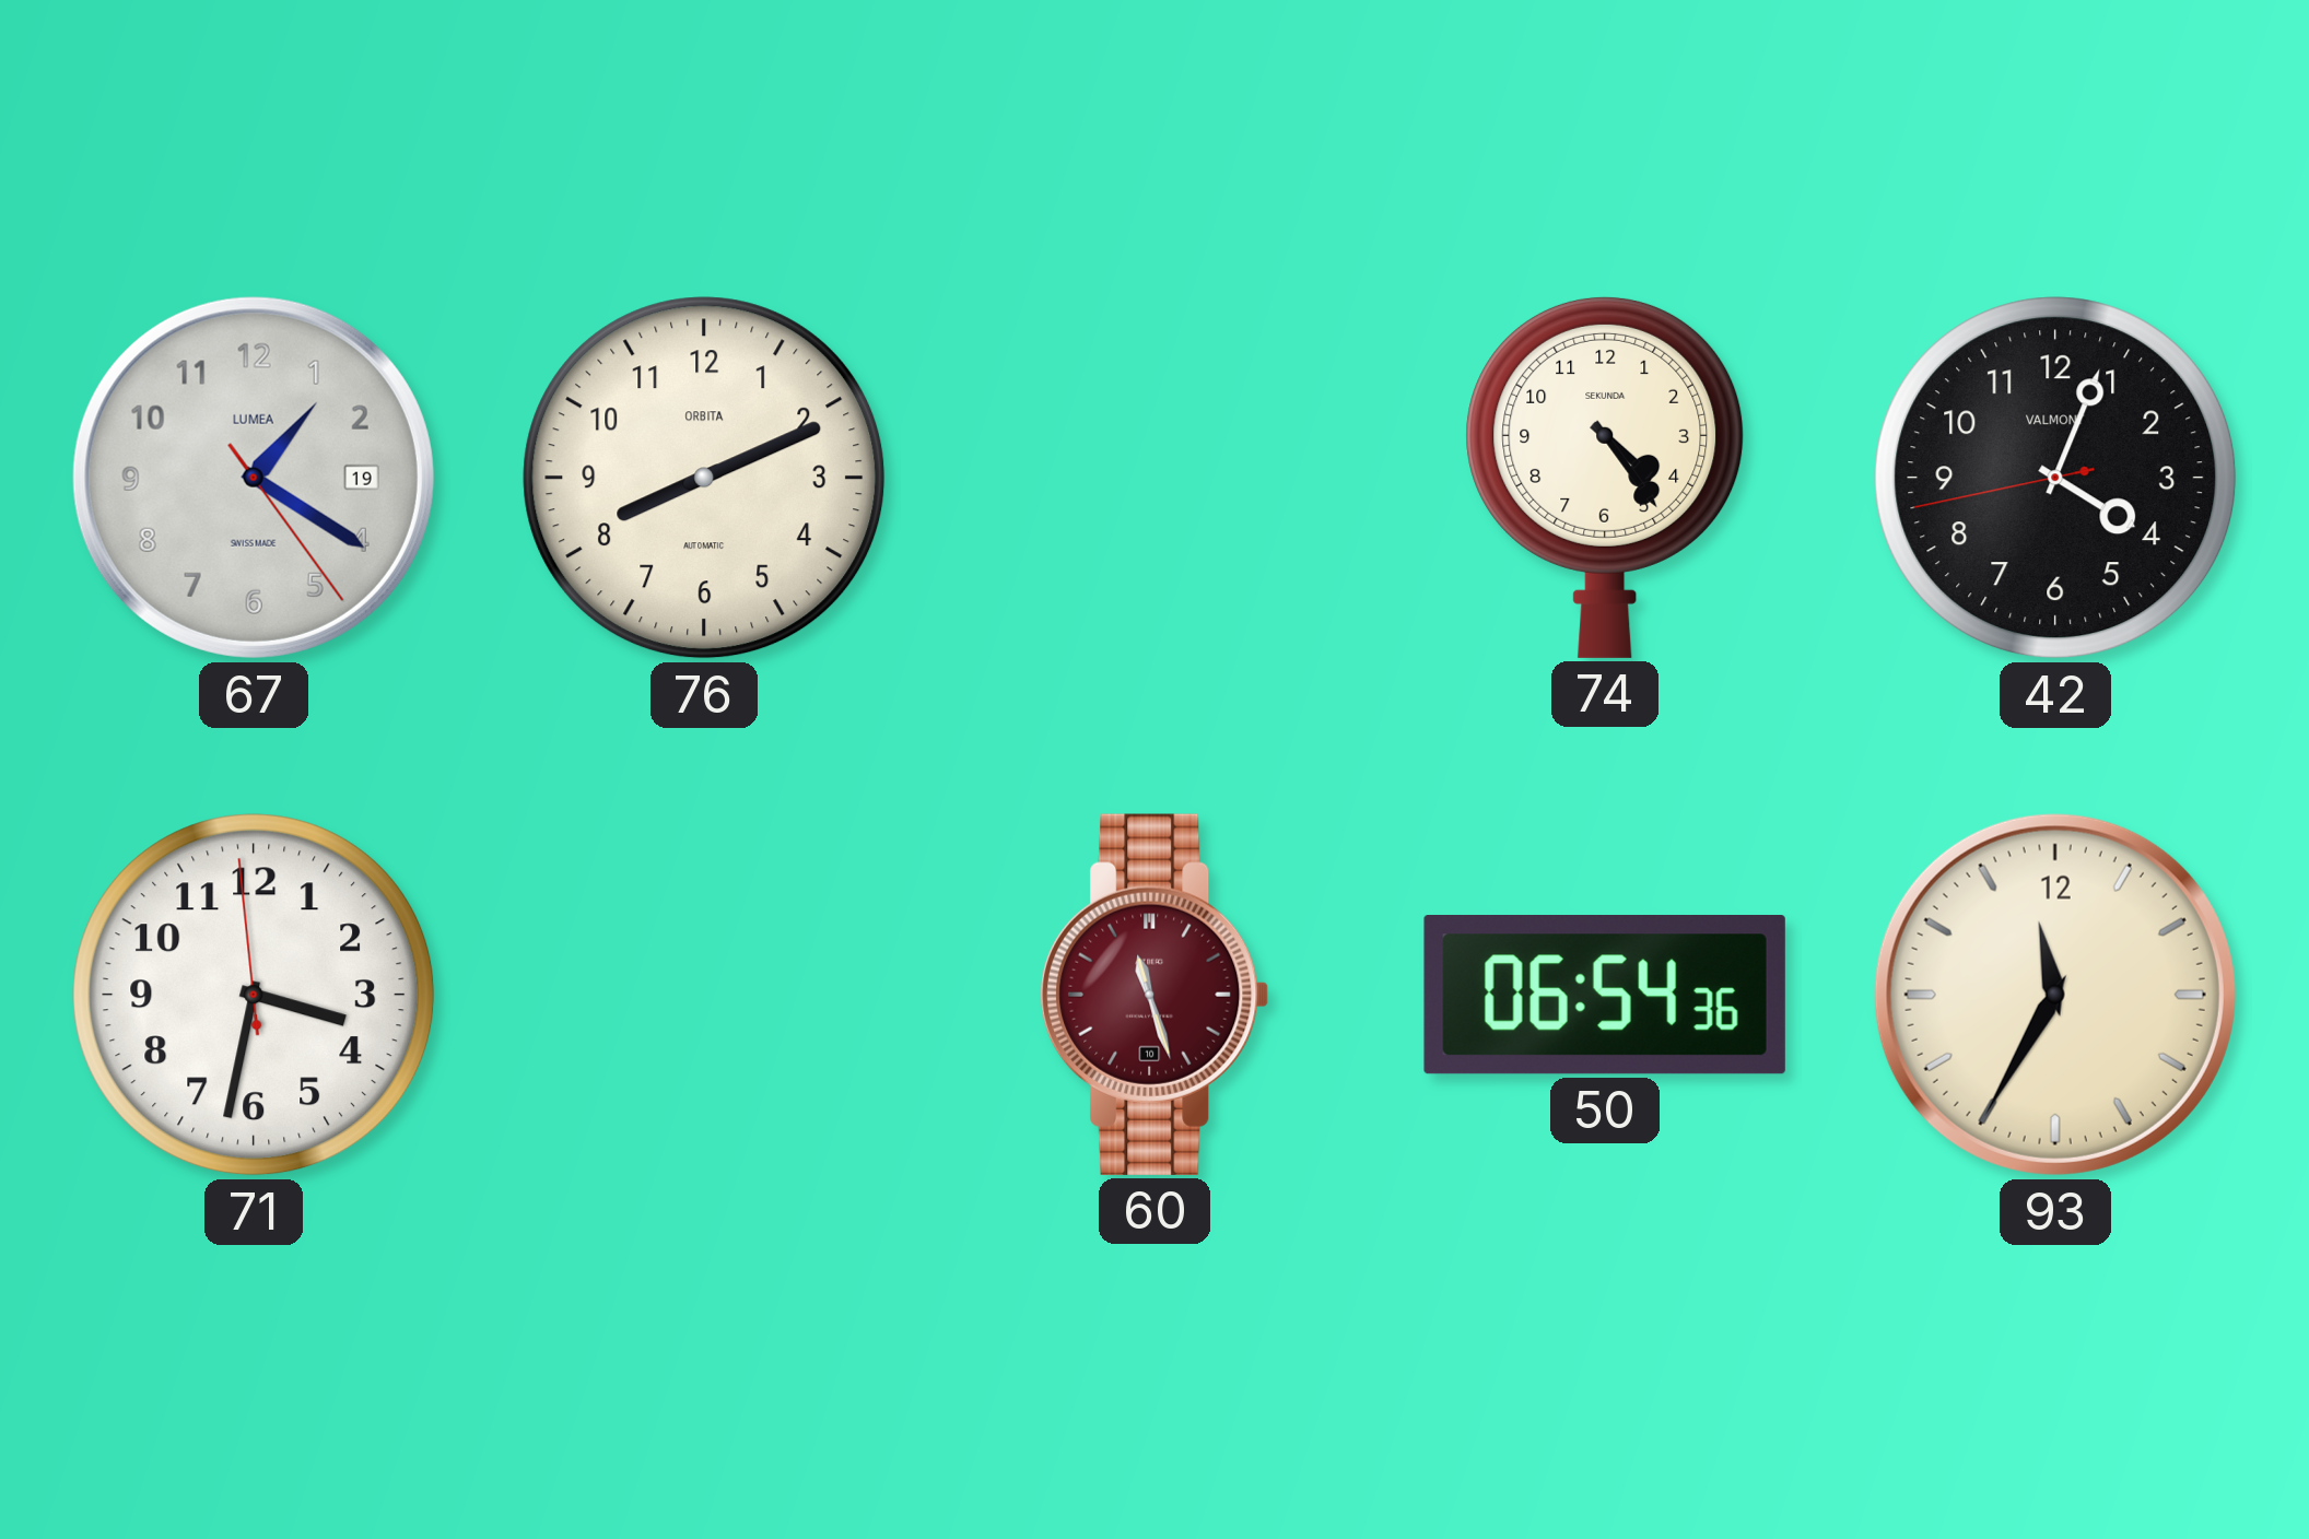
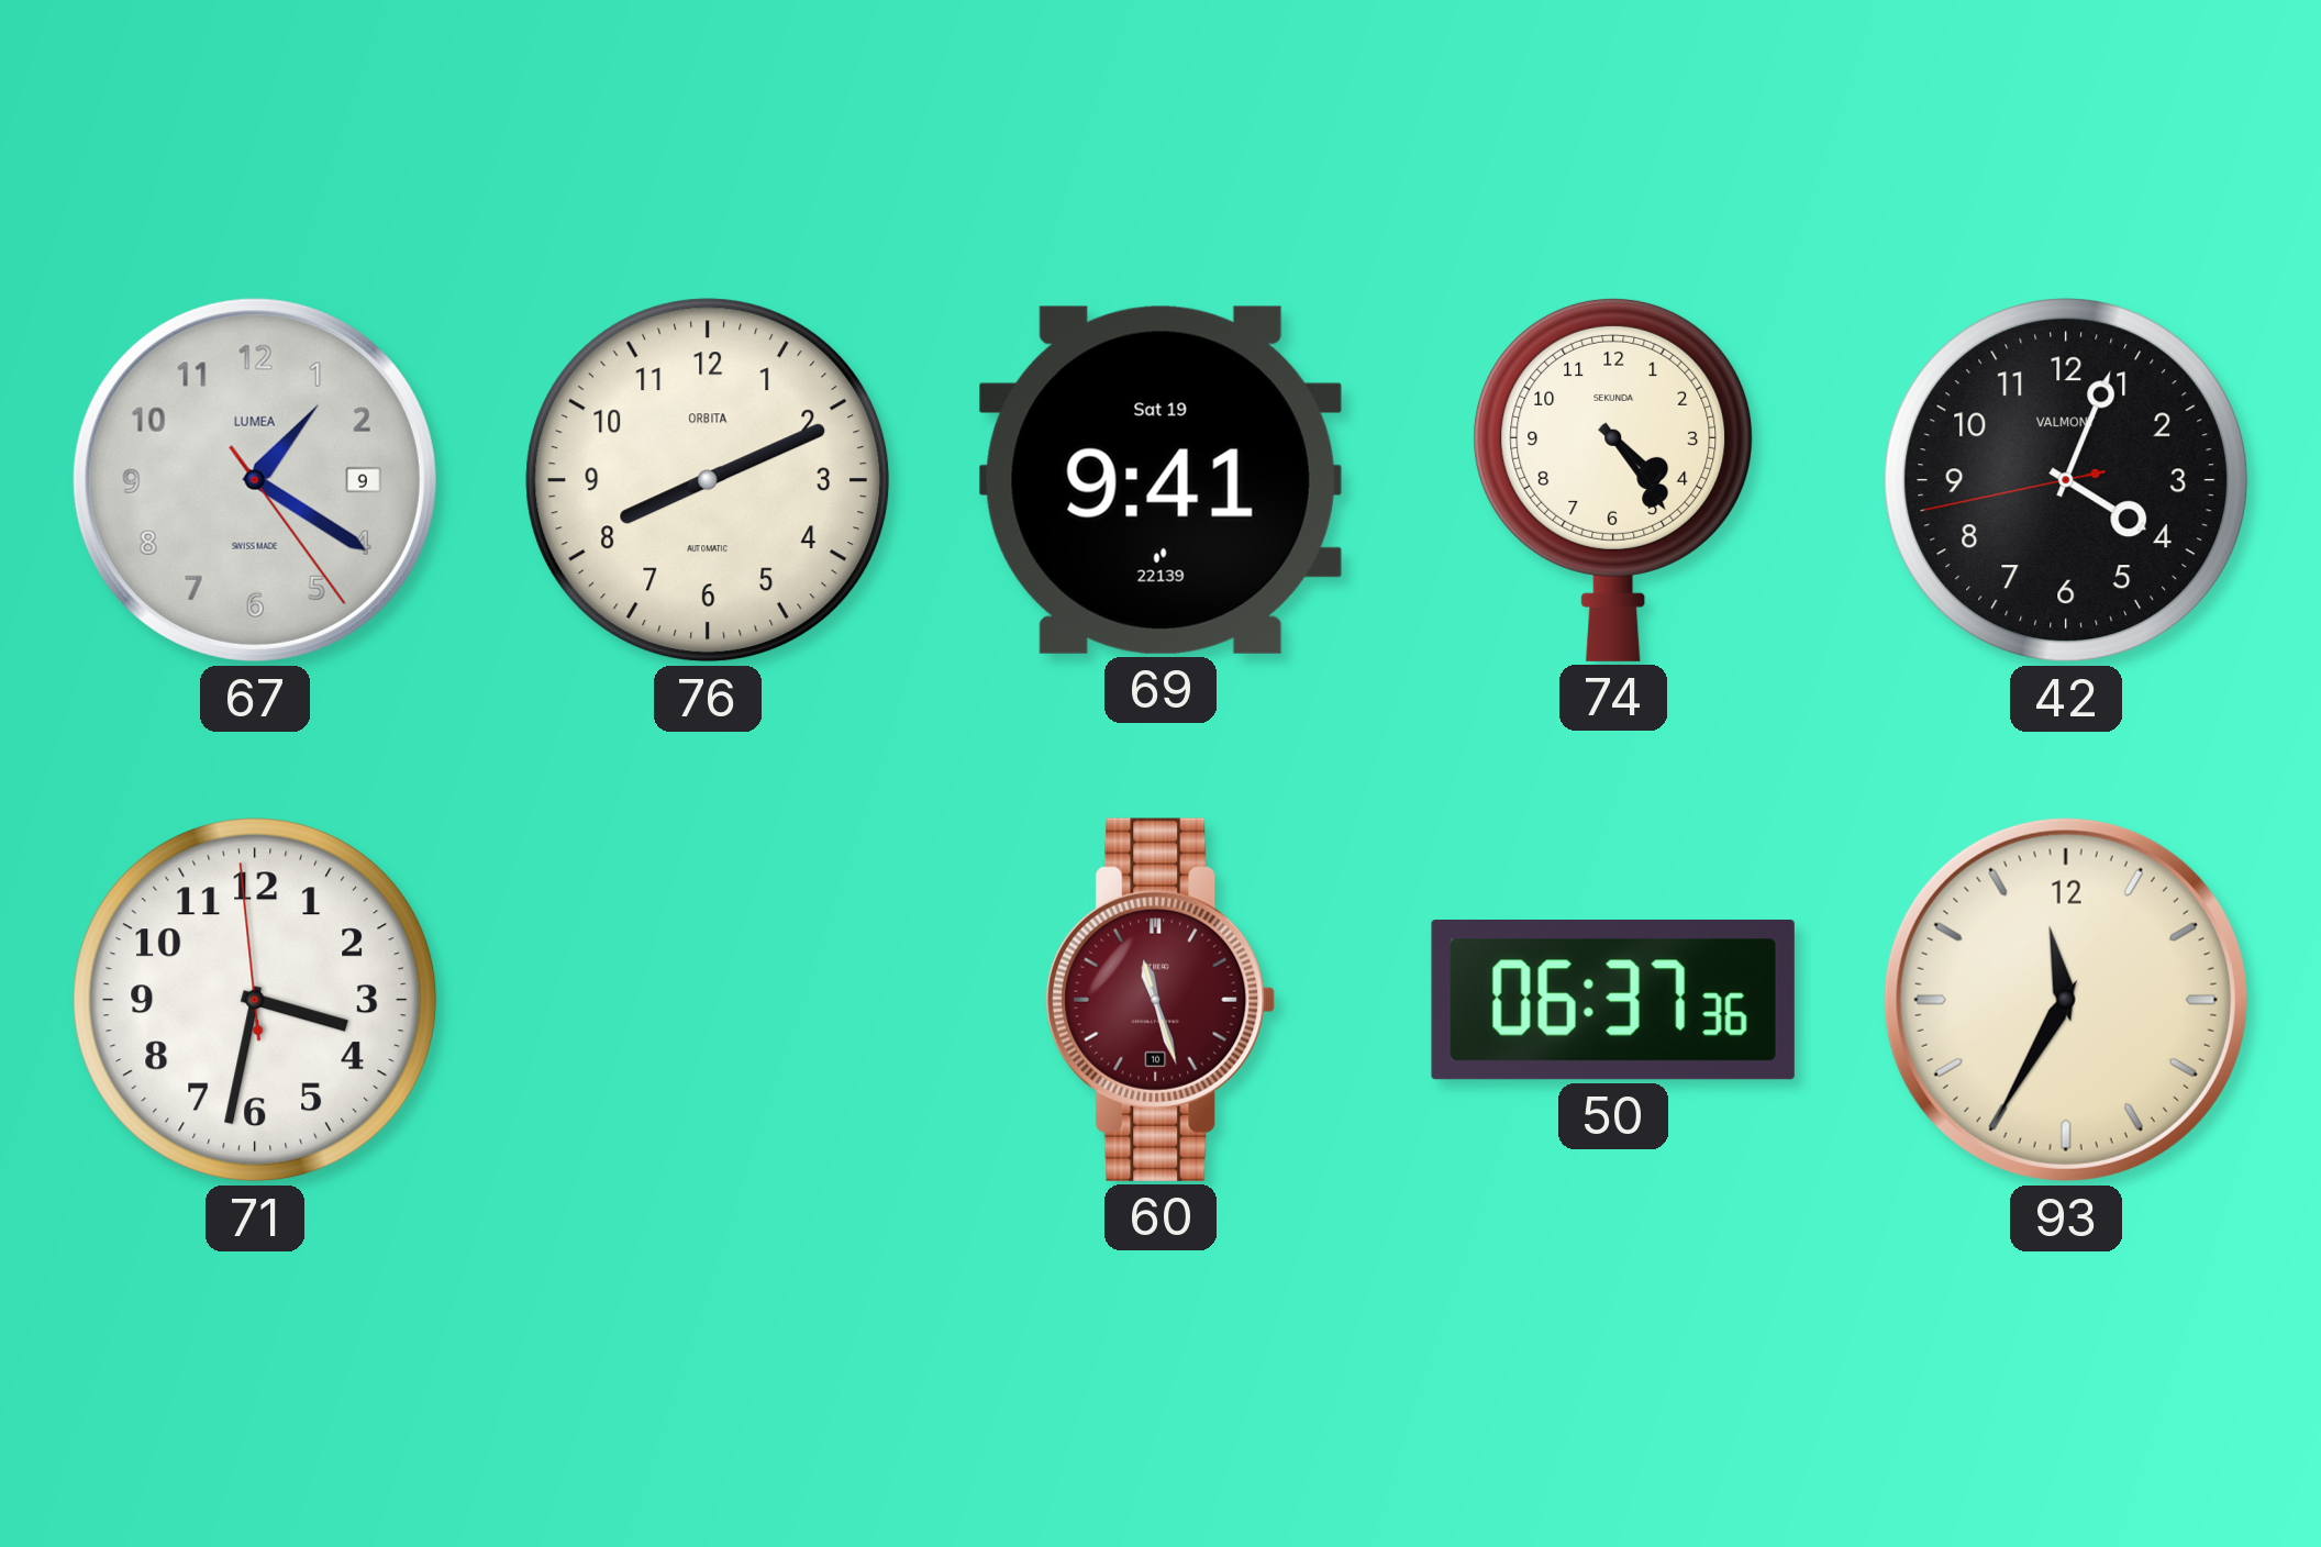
67 date: 19 -> 9 (255, 480)
69: none -> 9:41 (1160, 480)
50: 06:54 -> 06:37 (1613, 1001)
